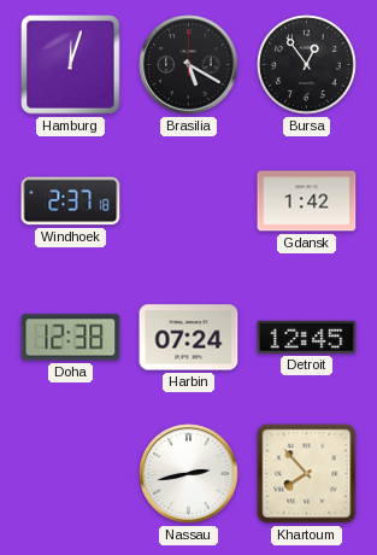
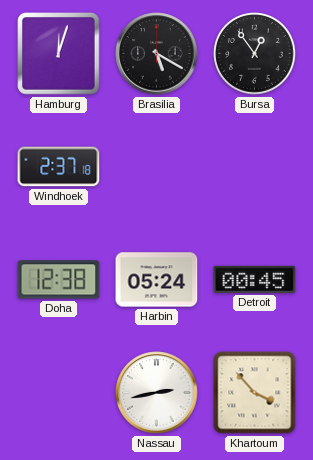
Gdansk: 1:42 -> none (307, 201)
Harbin: 07:24 -> 05:24 (157, 280)
Detroit: 12:45 -> 00:45 (255, 279)
Khartoum: 7:53 -> 3:53 (255, 393)
